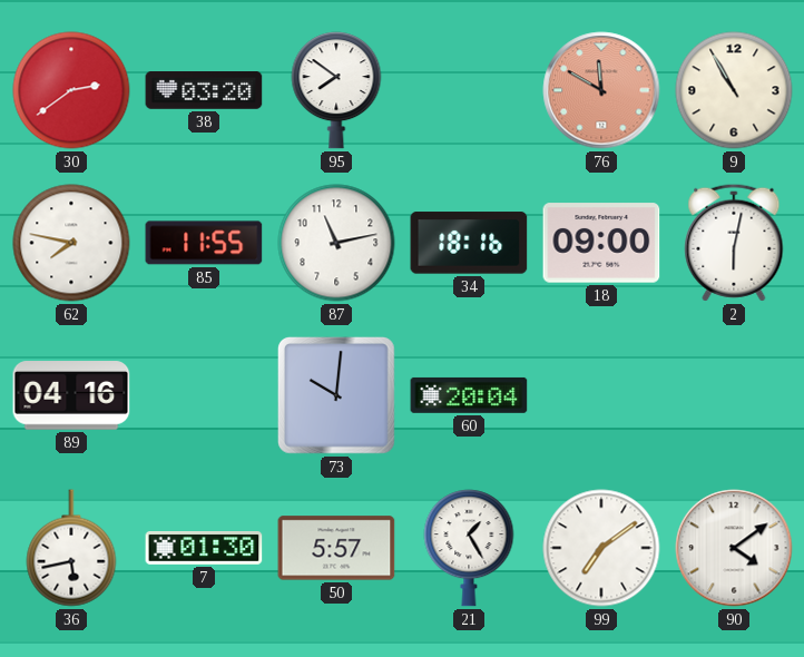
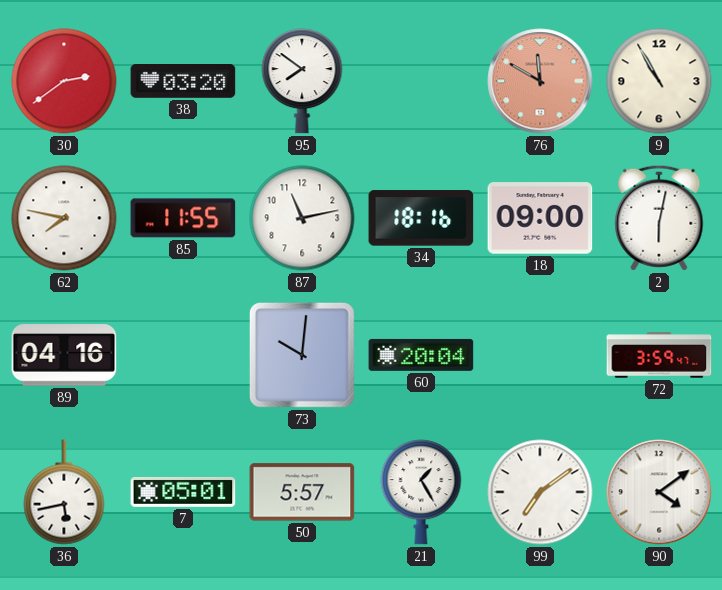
72: none -> 3:59 (659, 355)
7: 01:30 -> 05:01 (183, 493)
